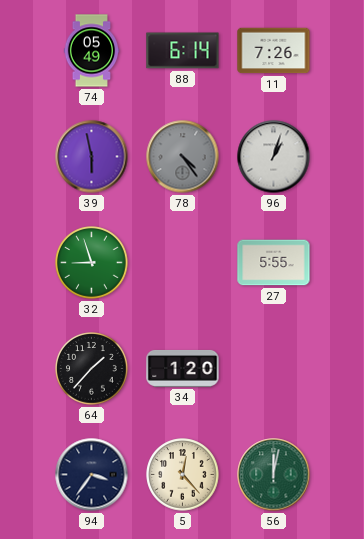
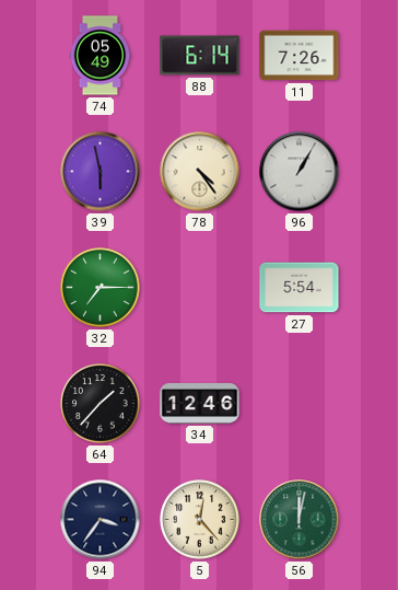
78 dial: grey -> cream (200, 172)
96: 1:03 -> 1:05 (300, 172)
32: 8:57 -> 7:15 (101, 288)
27: 5:55 -> 5:54 (300, 288)
34: 1:20 -> 12:46 (200, 403)
